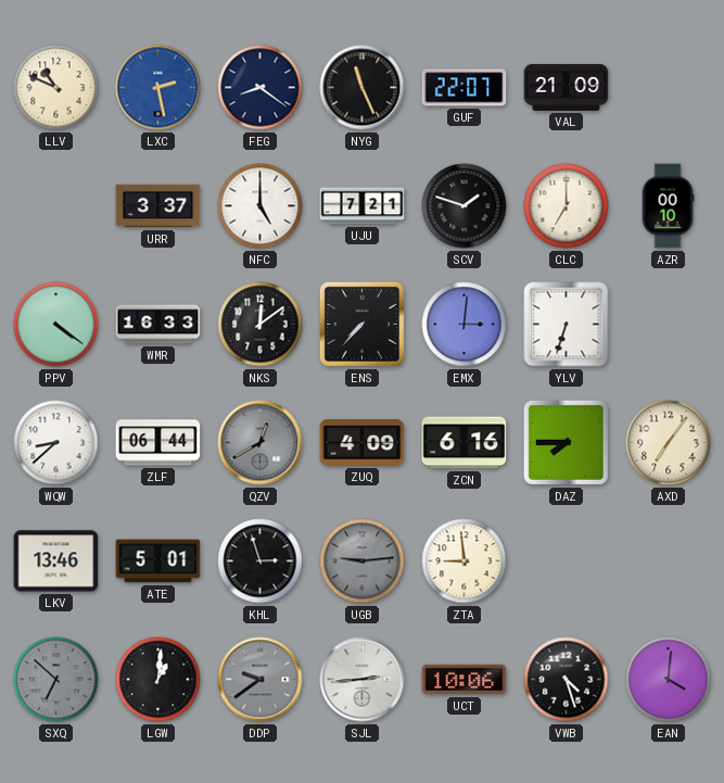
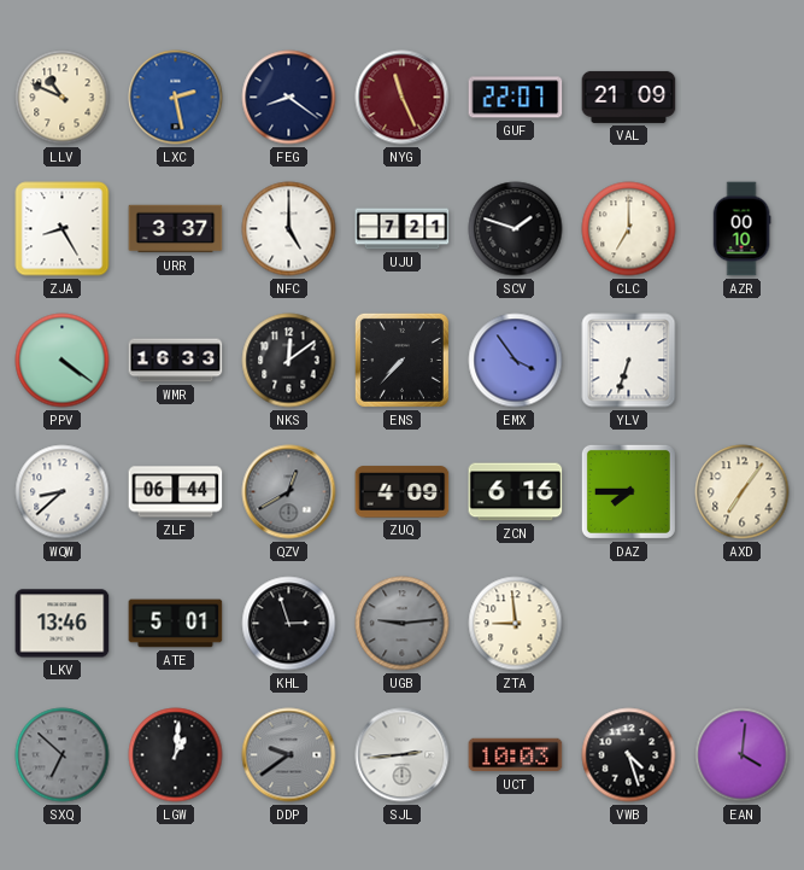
NYG dial: black -> burgundy (403, 98)
ZJA: none -> 8:25 (63, 229)
EMX: 3:01 -> 3:54 (516, 361)
UCT: 10:06 -> 10:03 (516, 755)
